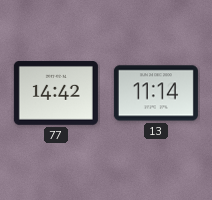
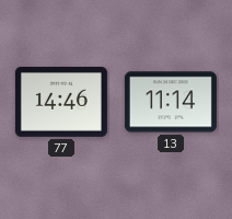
77: 14:42 -> 14:46 (61, 102)
